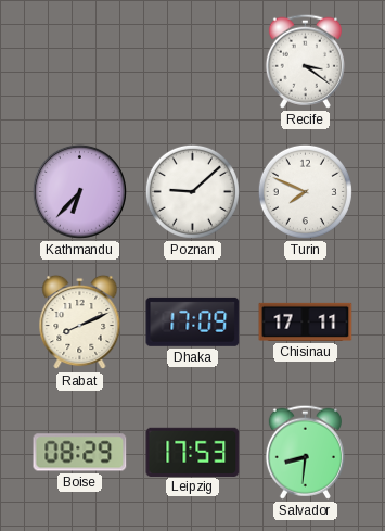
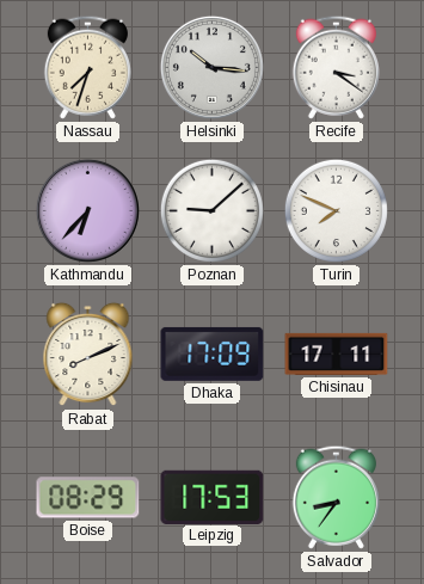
Nassau: none -> 7:33 (87, 67)
Helsinki: none -> 10:16 (211, 67)
Salvador: 8:31 -> 8:36 (336, 497)
